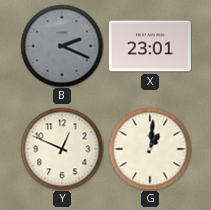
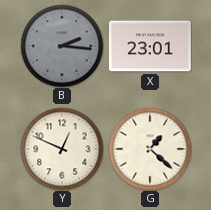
B: 2:19 -> 2:16 (62, 46)
G: 1:01 -> 1:22 (150, 149)
